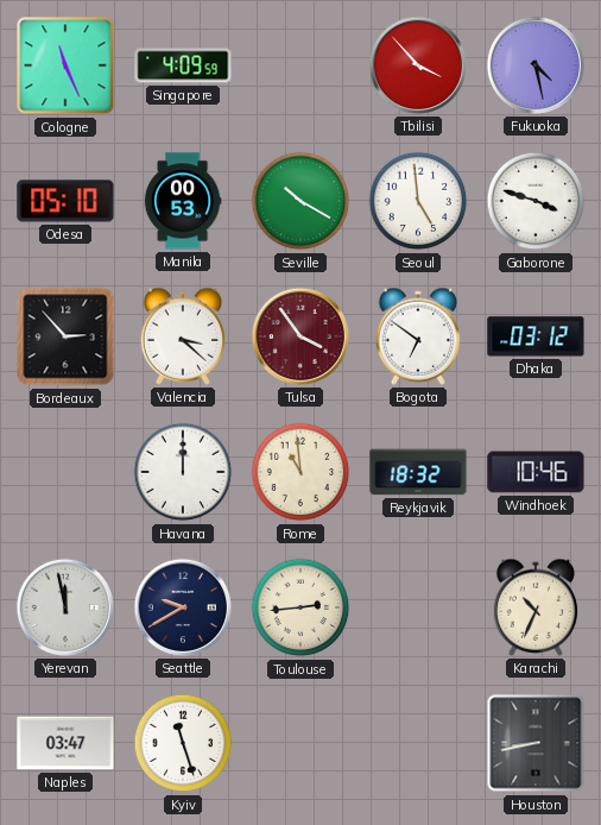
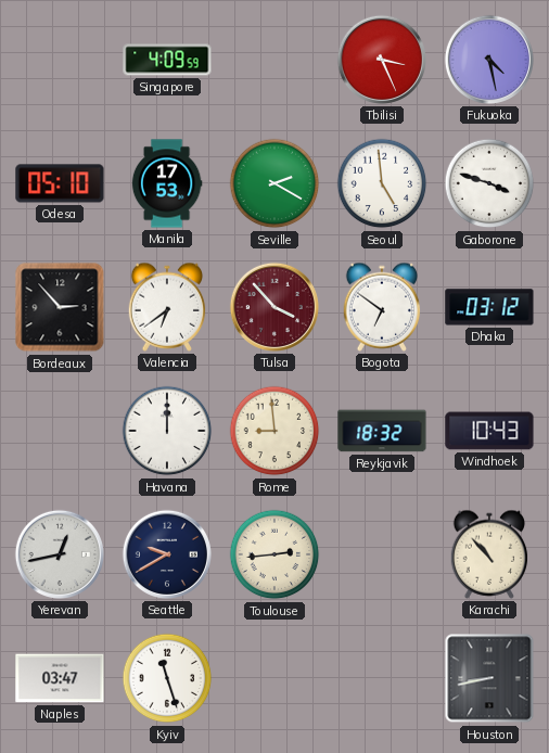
Cologne: 11:26 -> none (65, 65)
Tbilisi: 3:53 -> 3:26 (382, 60)
Manila: 00:53 -> 17:53 (167, 183)
Seville: 10:20 -> 2:20 (274, 183)
Valencia: 3:22 -> 6:39 (167, 307)
Tulsa: 3:54 -> 3:53 (274, 307)
Rome: 10:59 -> 8:59 (274, 431)
Windhoek: 10:46 -> 10:43 (489, 431)
Yerevan: 11:58 -> 12:43 (60, 554)
Karachi: 10:34 -> 10:53 (489, 554)
